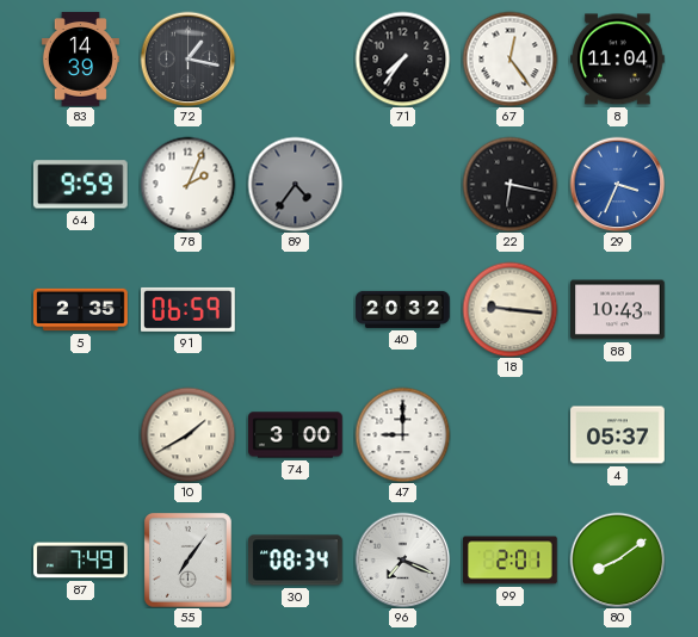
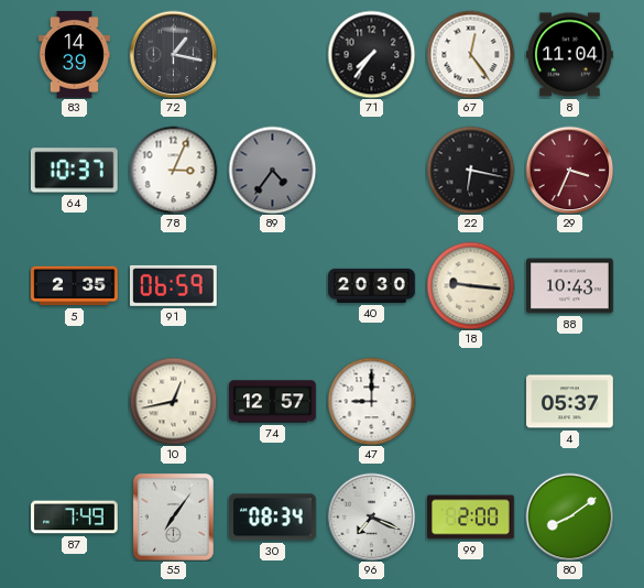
64: 9:59 -> 10:37 (74, 171)
78: 2:04 -> 3:04 (173, 170)
29 dial: blue -> burgundy (569, 170)
40: 20:32 -> 20:30 (372, 285)
10: 1:40 -> 12:43 (173, 401)
74: 3:00 -> 12:57 (273, 402)
99: 2:01 -> 2:00 (471, 518)
